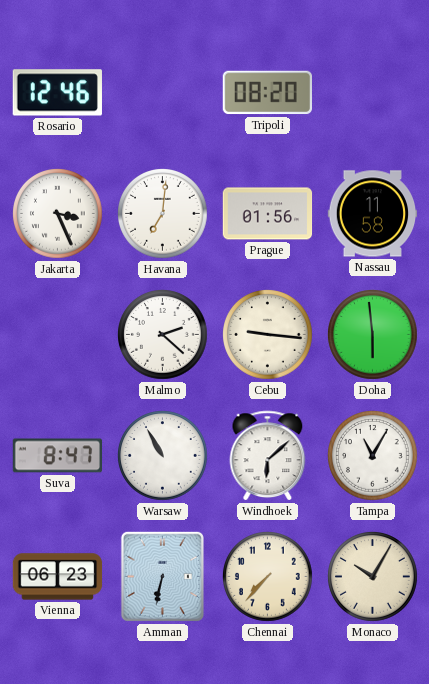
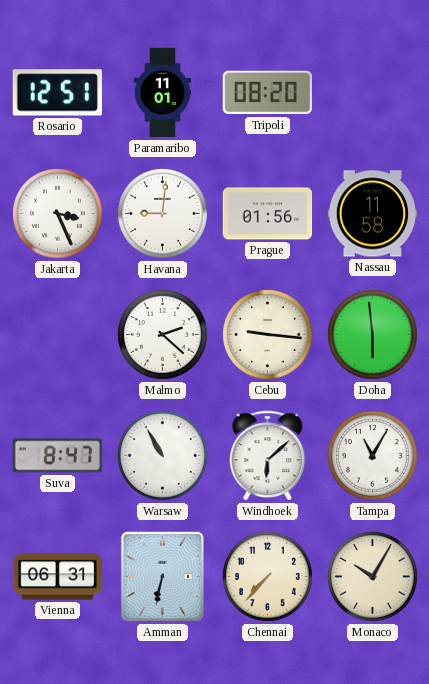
Rosario: 12:46 -> 12:51 (57, 93)
Paramaribo: none -> 11:01 (163, 93)
Havana: 7:01 -> 9:01 (163, 214)
Vienna: 06:23 -> 06:31 (58, 577)
